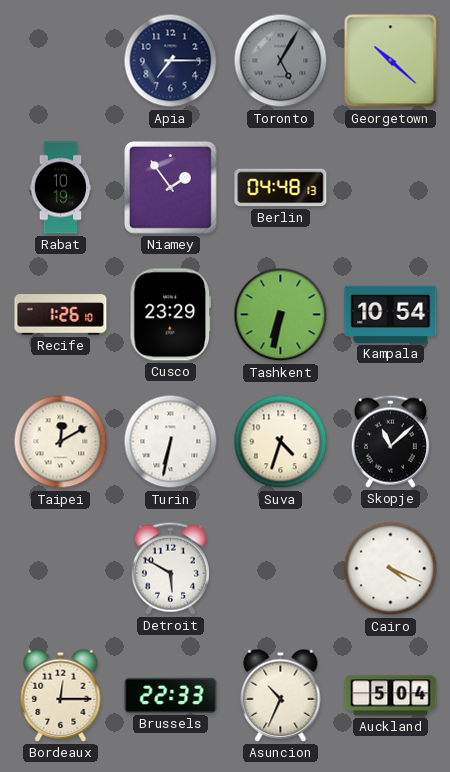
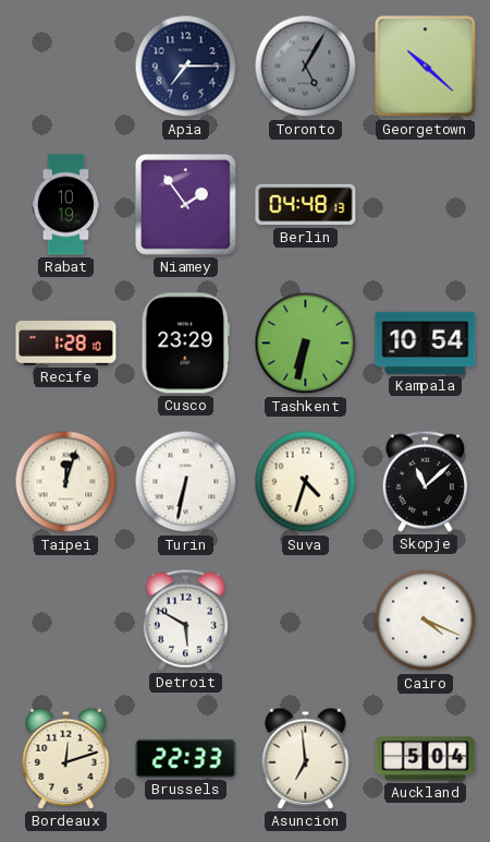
Recife: 1:26 -> 1:28 (66, 344)
Taipei: 12:10 -> 12:03 (66, 482)
Bordeaux: 12:15 -> 12:12 (66, 758)
Asuncion: 10:34 -> 6:59 (306, 758)
